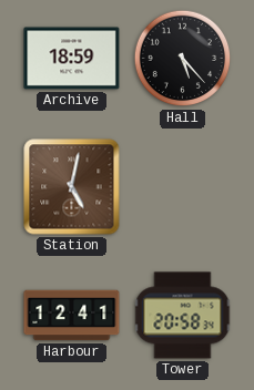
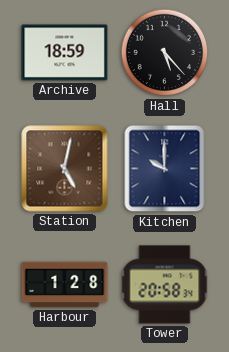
Kitchen: none -> 10:00 (165, 169)
Harbour: 12:41 -> 1:28 (65, 285)
